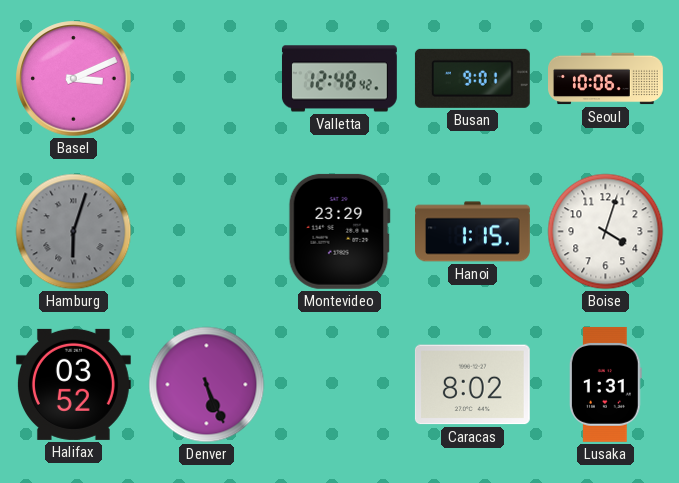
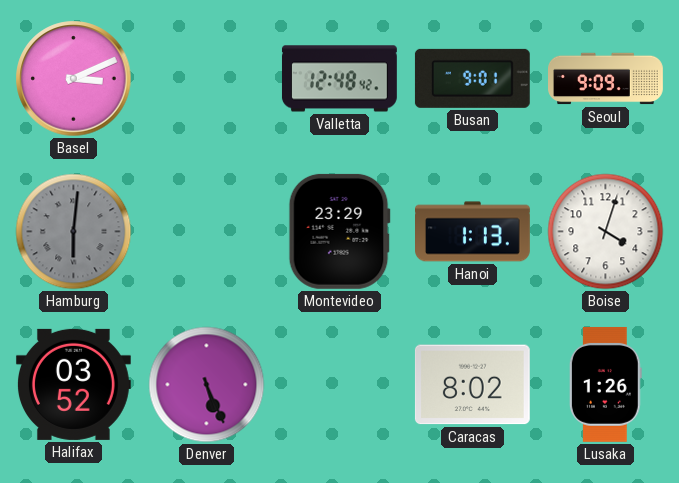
Seoul: 10:06 -> 9:09 (606, 79)
Hamburg: 6:03 -> 6:01 (74, 232)
Hanoi: 1:15 -> 1:13 (473, 232)
Lusaka: 1:31 -> 1:26 (605, 384)
